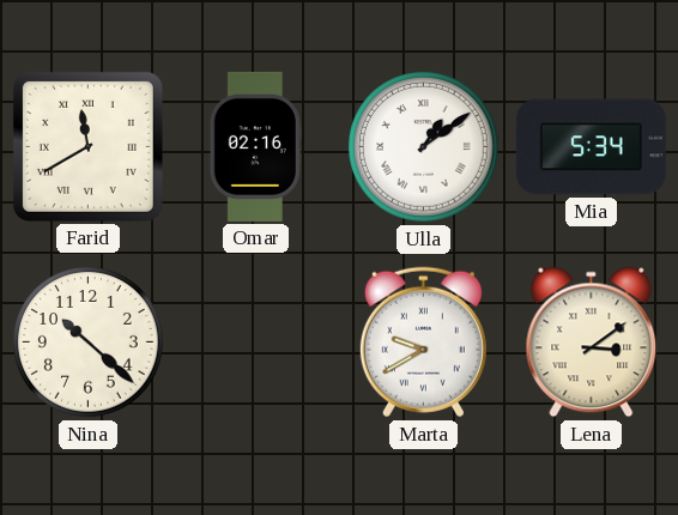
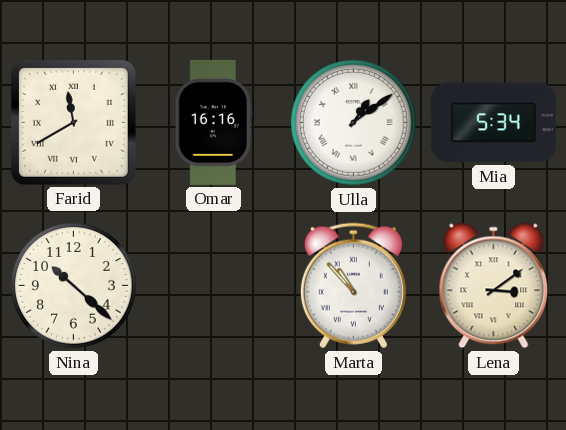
Omar: 02:16 -> 16:16 (213, 122)
Marta: 9:40 -> 10:53 (353, 286)
